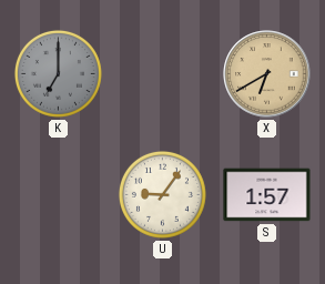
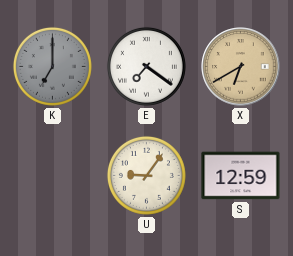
E: none -> 7:21 (146, 66)
S: 1:57 -> 12:59 (241, 176)
